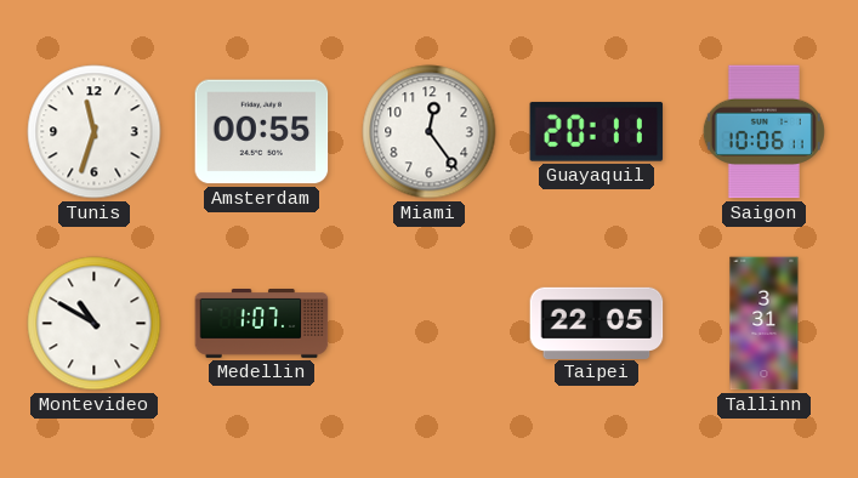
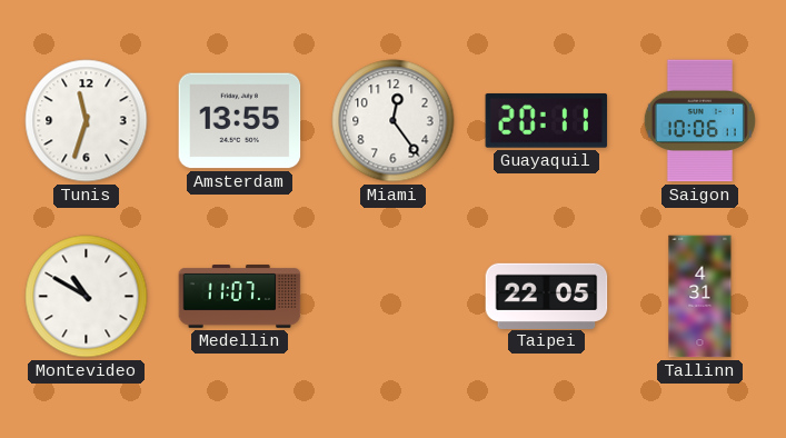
Amsterdam: 00:55 -> 13:55 (240, 121)
Medellin: 1:07 -> 11:07 (240, 297)
Tallinn: 3:31 -> 4:31 (700, 297)
